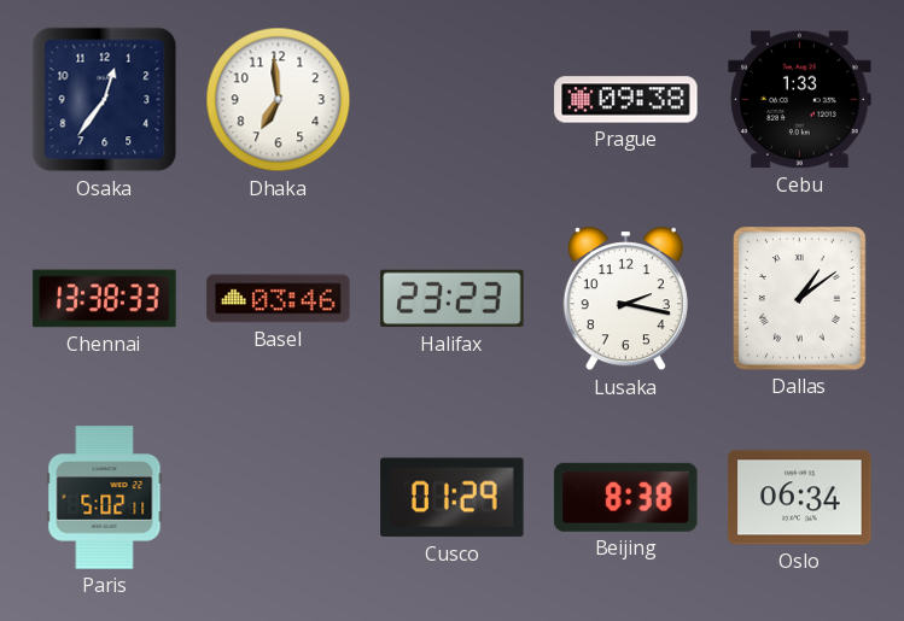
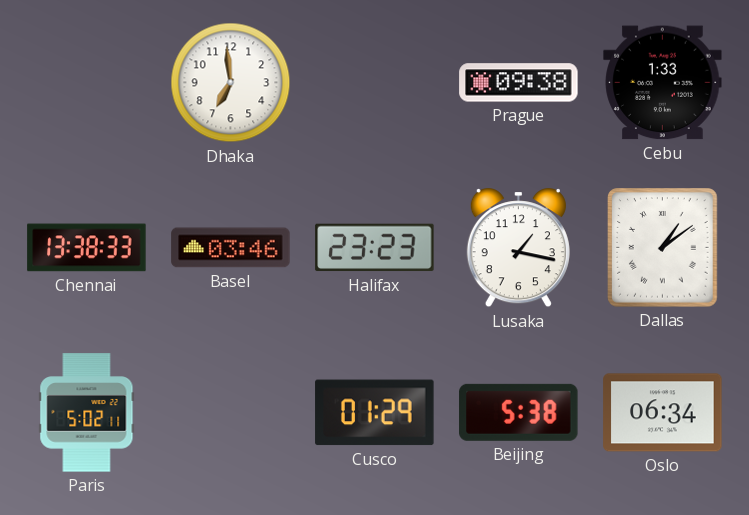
Osaka: 12:36 -> none (105, 100)
Lusaka: 2:17 -> 1:17 (518, 248)
Beijing: 8:38 -> 5:38 (519, 412)
